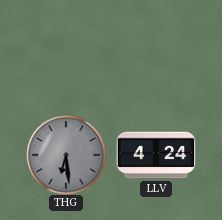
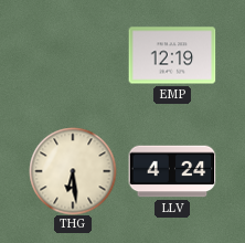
EMP: none -> 12:19 (172, 55)
THG dial: grey -> cream (73, 171)
